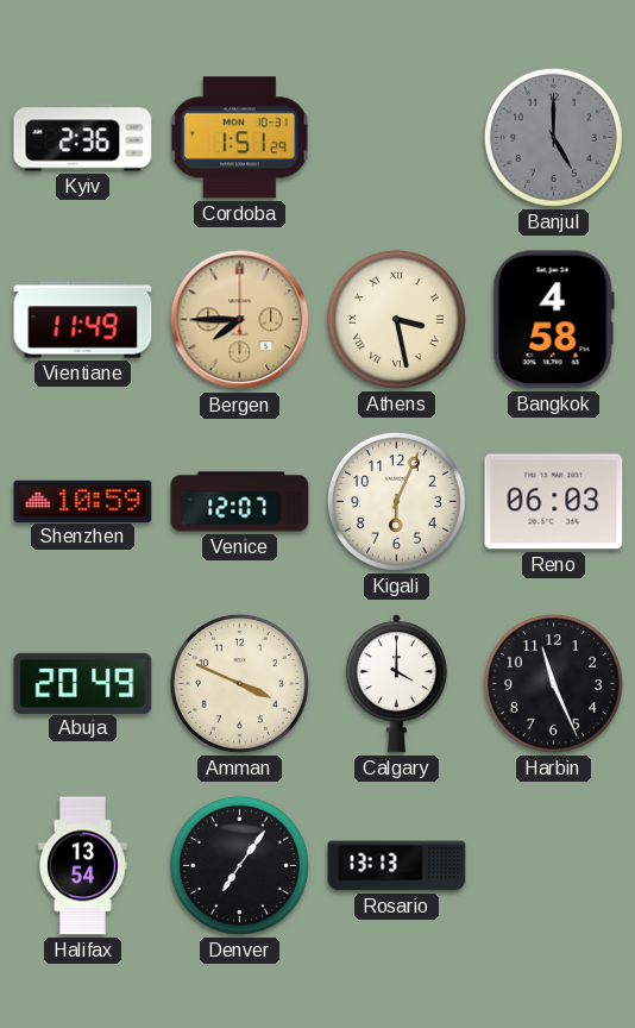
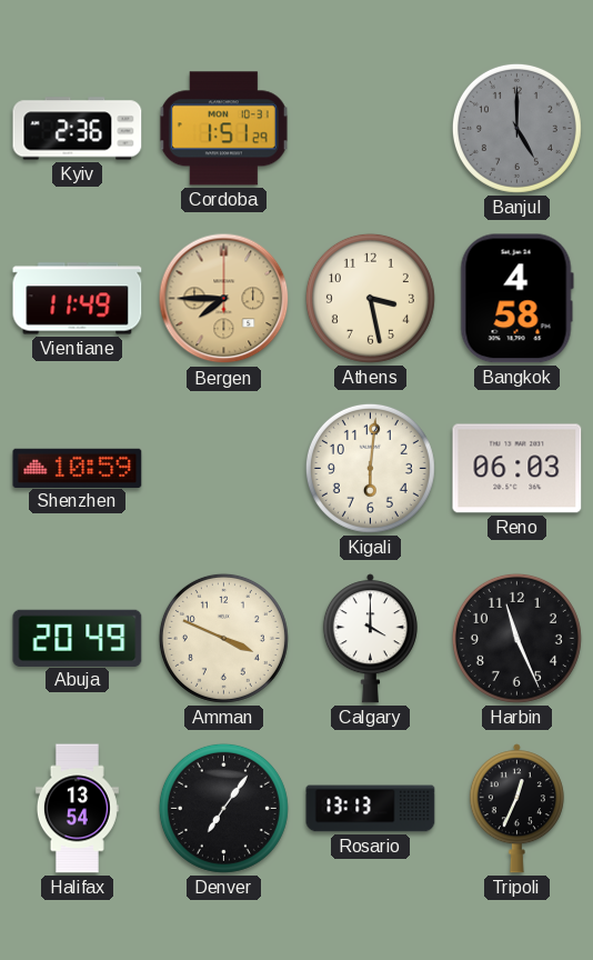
Athens numerals: Roman -> Arabic (370, 298)
Venice: 12:07 -> none (240, 502)
Kigali: 6:04 -> 6:01 (370, 468)
Tripoli: none -> 12:34 (516, 809)
